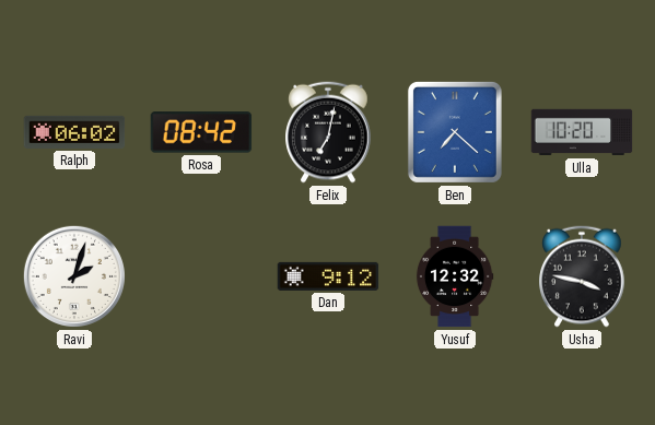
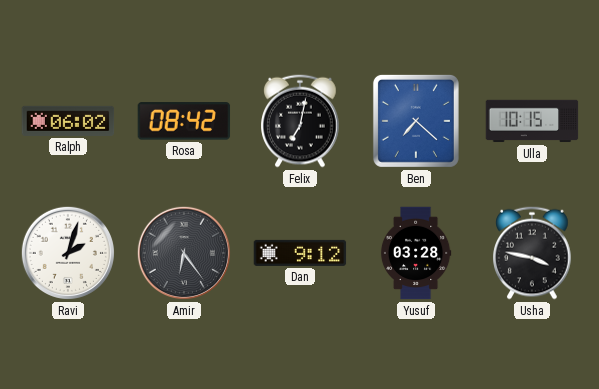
Ulla: 10:20 -> 10:15 (532, 121)
Amir: none -> 6:24 (184, 253)
Yusuf: 12:32 -> 03:28 (416, 253)
